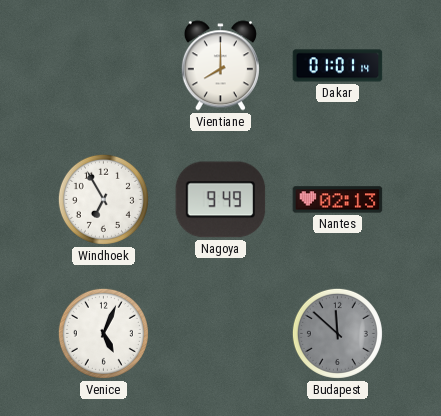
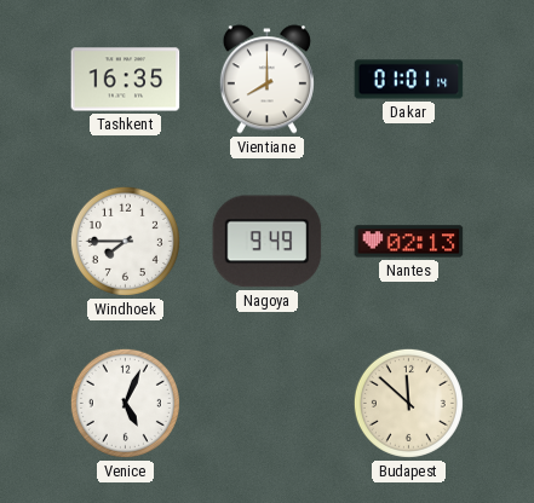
Tashkent: none -> 16:35 (126, 80)
Windhoek: 6:55 -> 7:45 (125, 241)
Budapest dial: grey -> cream (408, 403)
